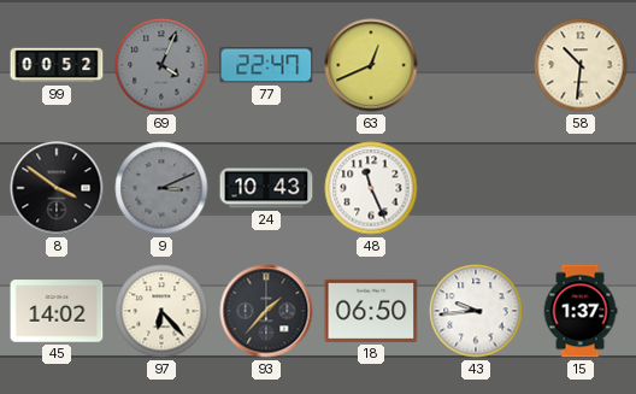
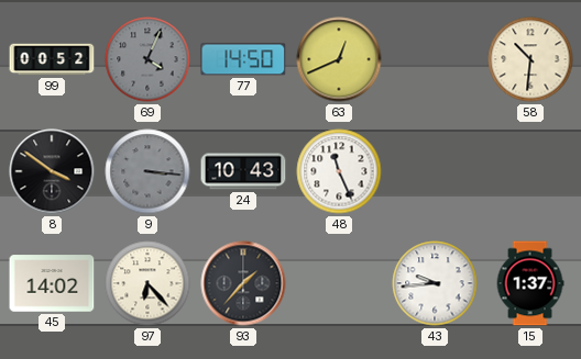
77: 22:47 -> 14:50 (243, 59)
9: 3:11 -> 3:16 (147, 171)
18: 06:50 -> none (371, 311)
